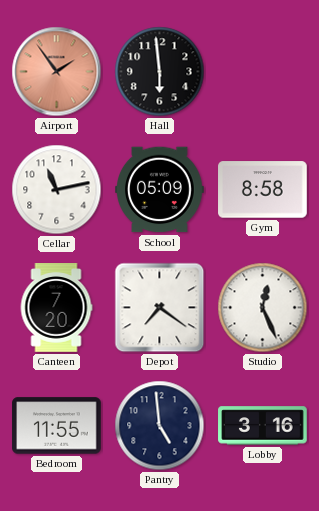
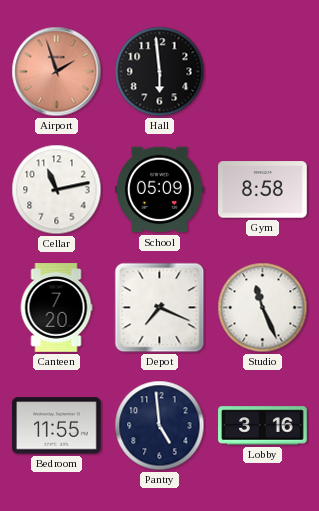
Airport: 1:54 -> 1:57 (57, 72)
Depot: 7:21 -> 7:19 (160, 308)
Studio: 12:26 -> 11:26 (263, 308)
